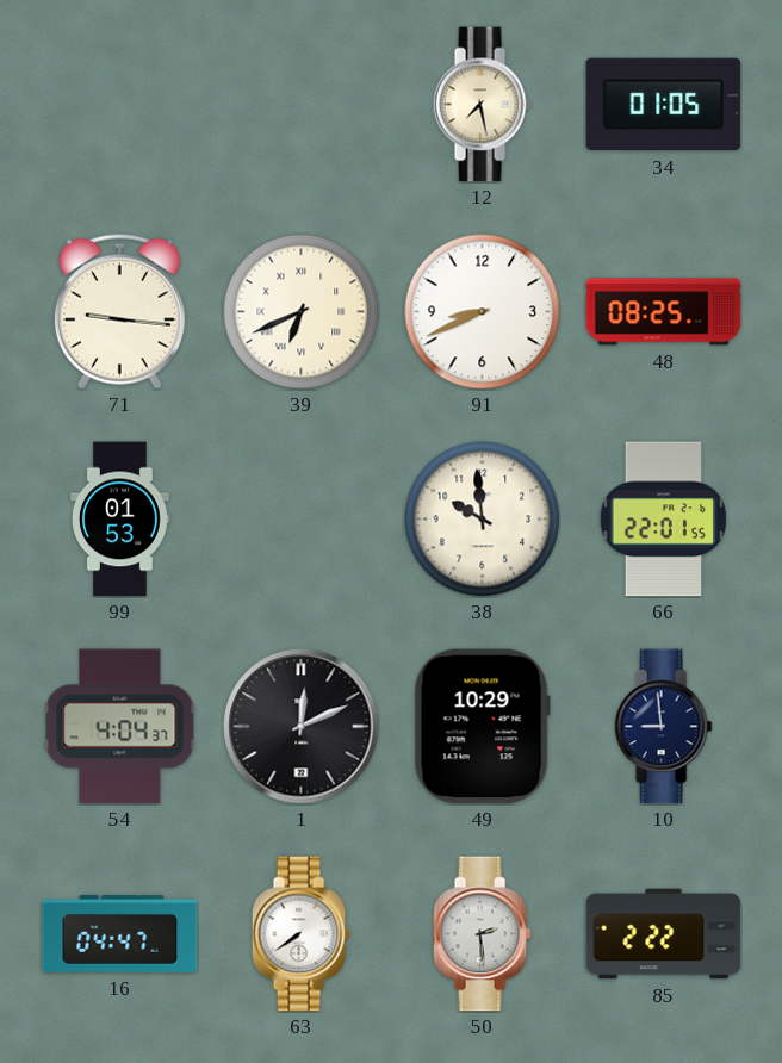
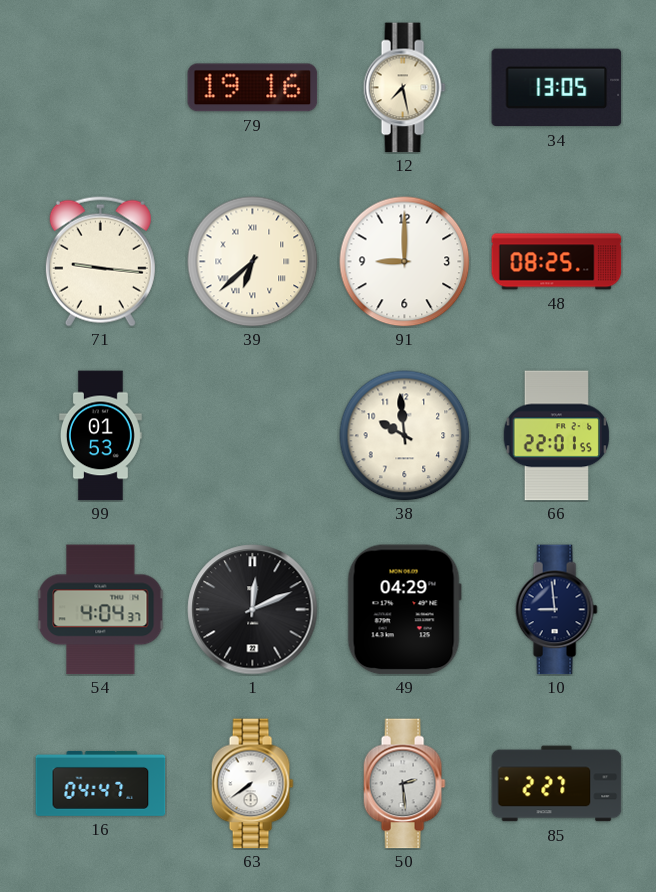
79: none -> 19:16 (253, 88)
34: 01:05 -> 13:05 (557, 88)
39: 6:41 -> 6:38 (253, 262)
91: 8:41 -> 9:00 (405, 262)
49: 10:29 -> 04:29 (404, 610)
85: 2:22 -> 2:27 (557, 784)
